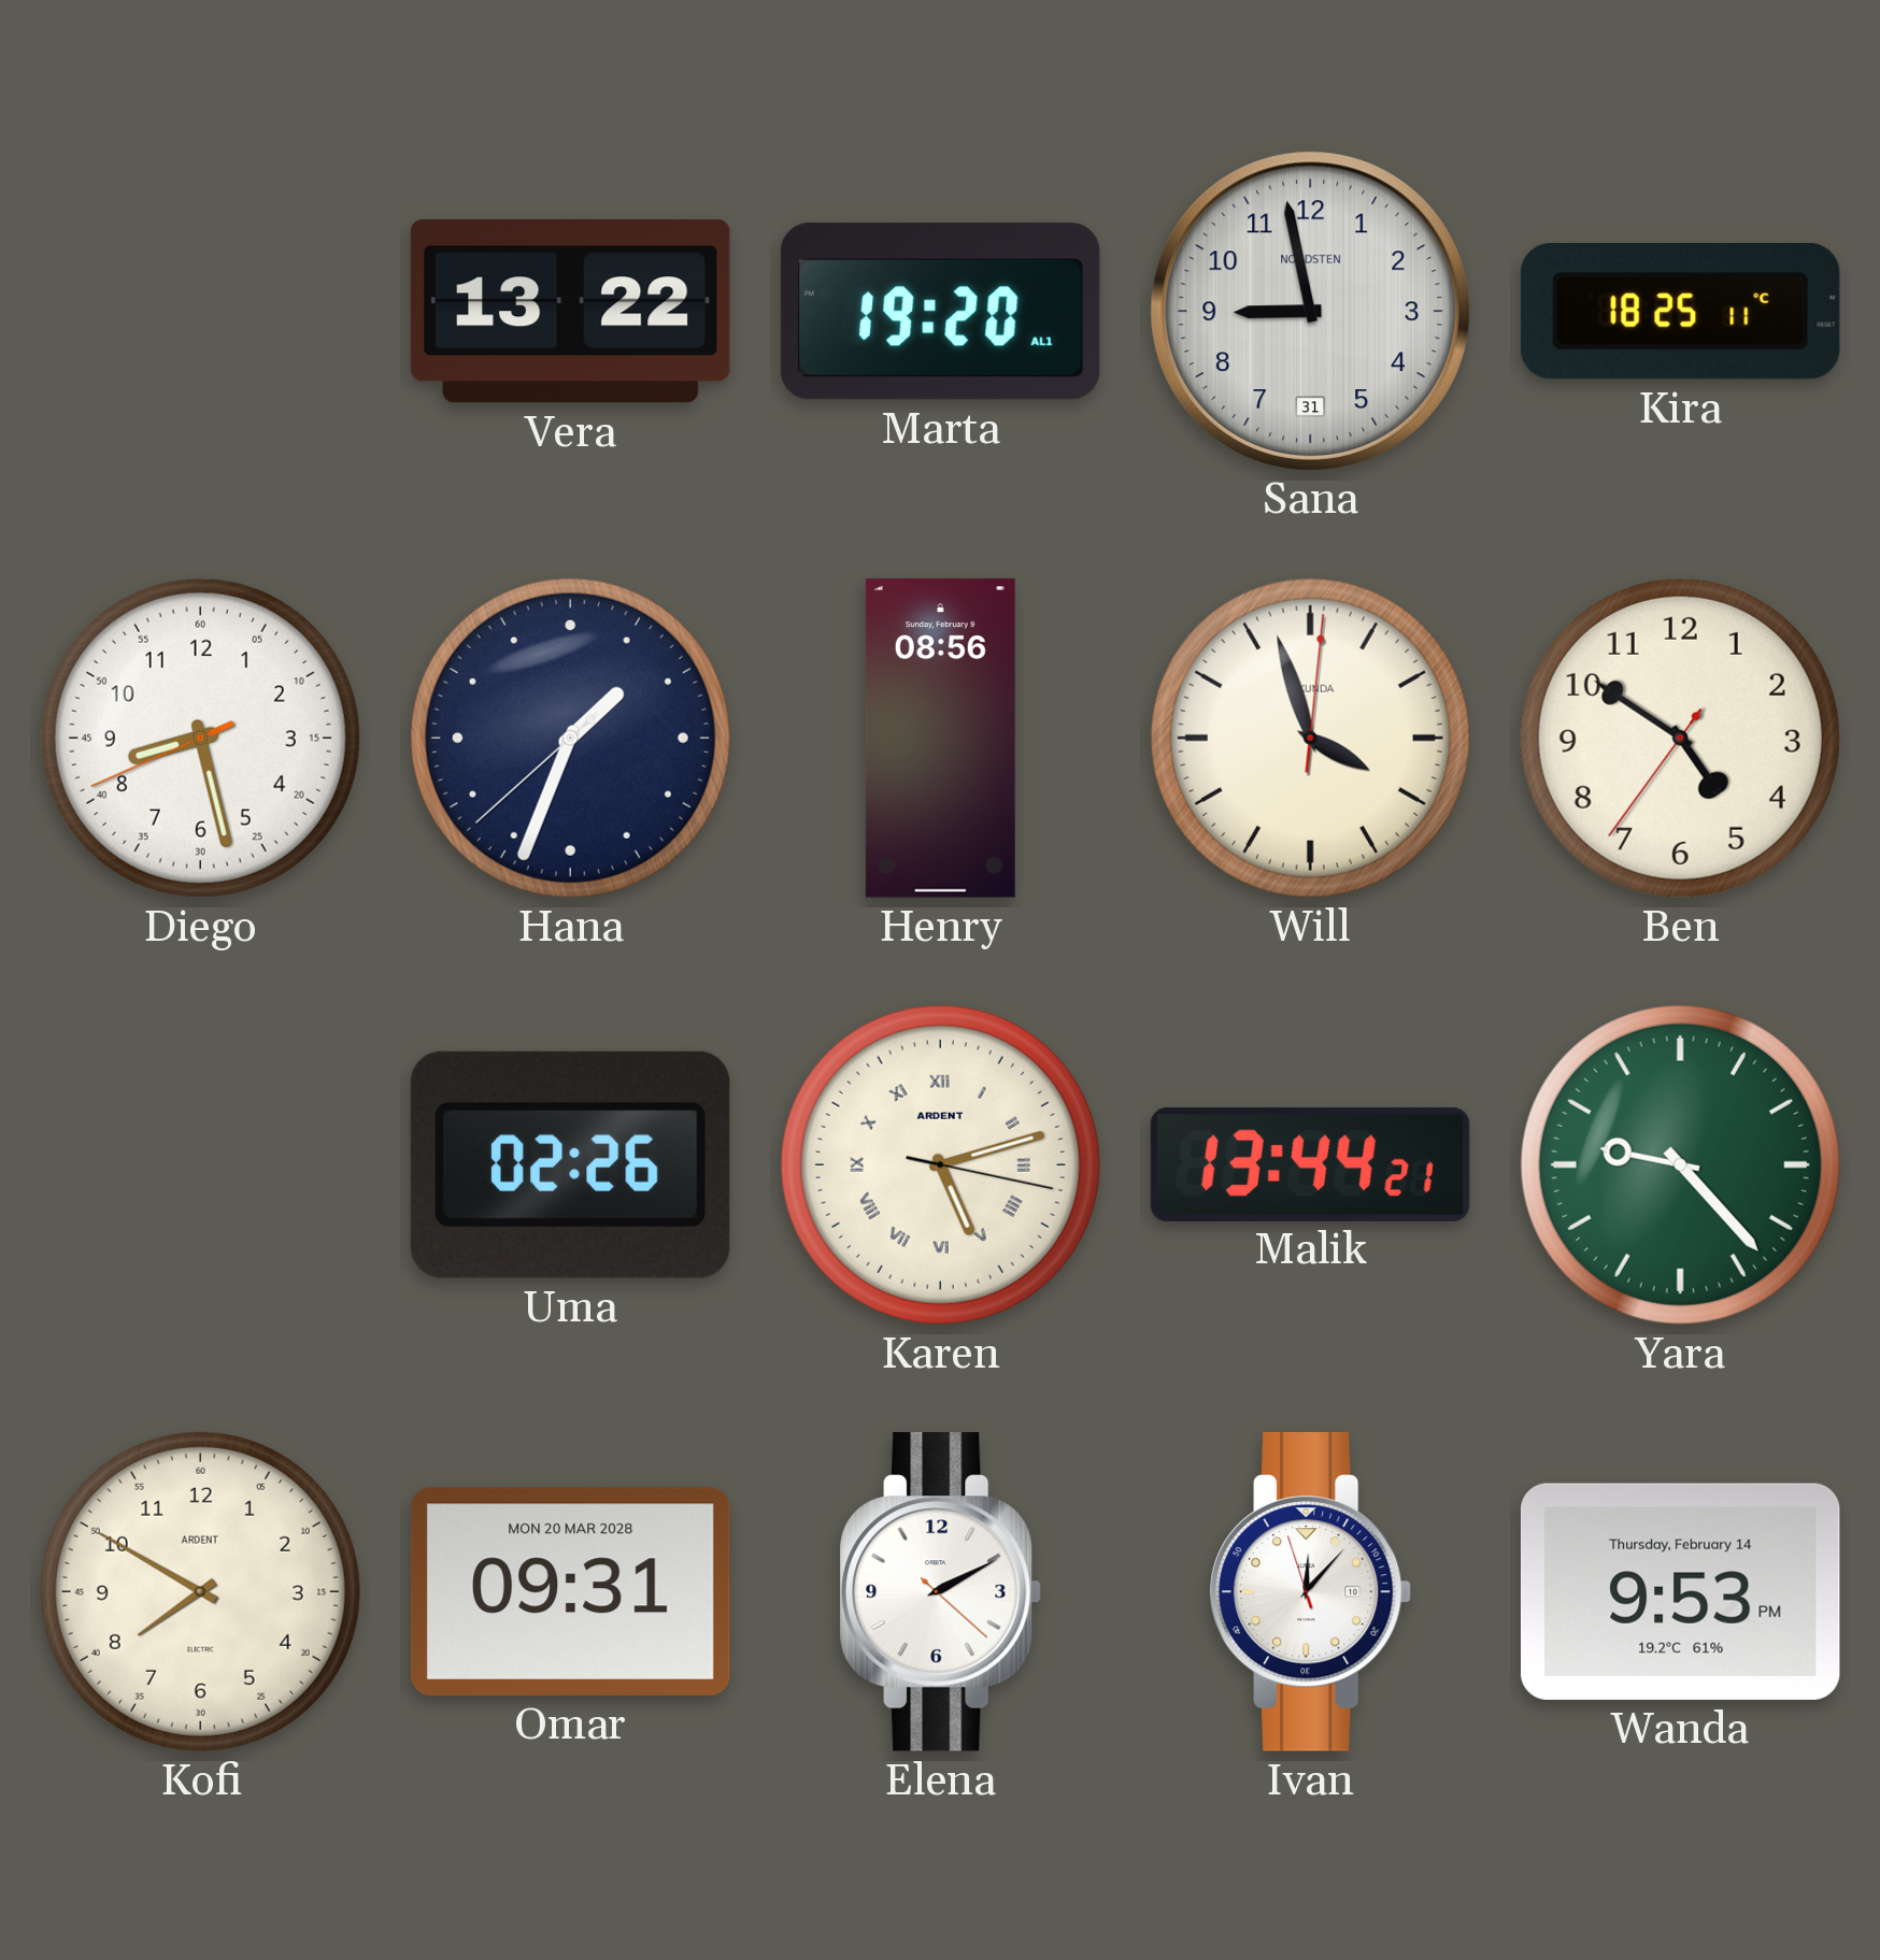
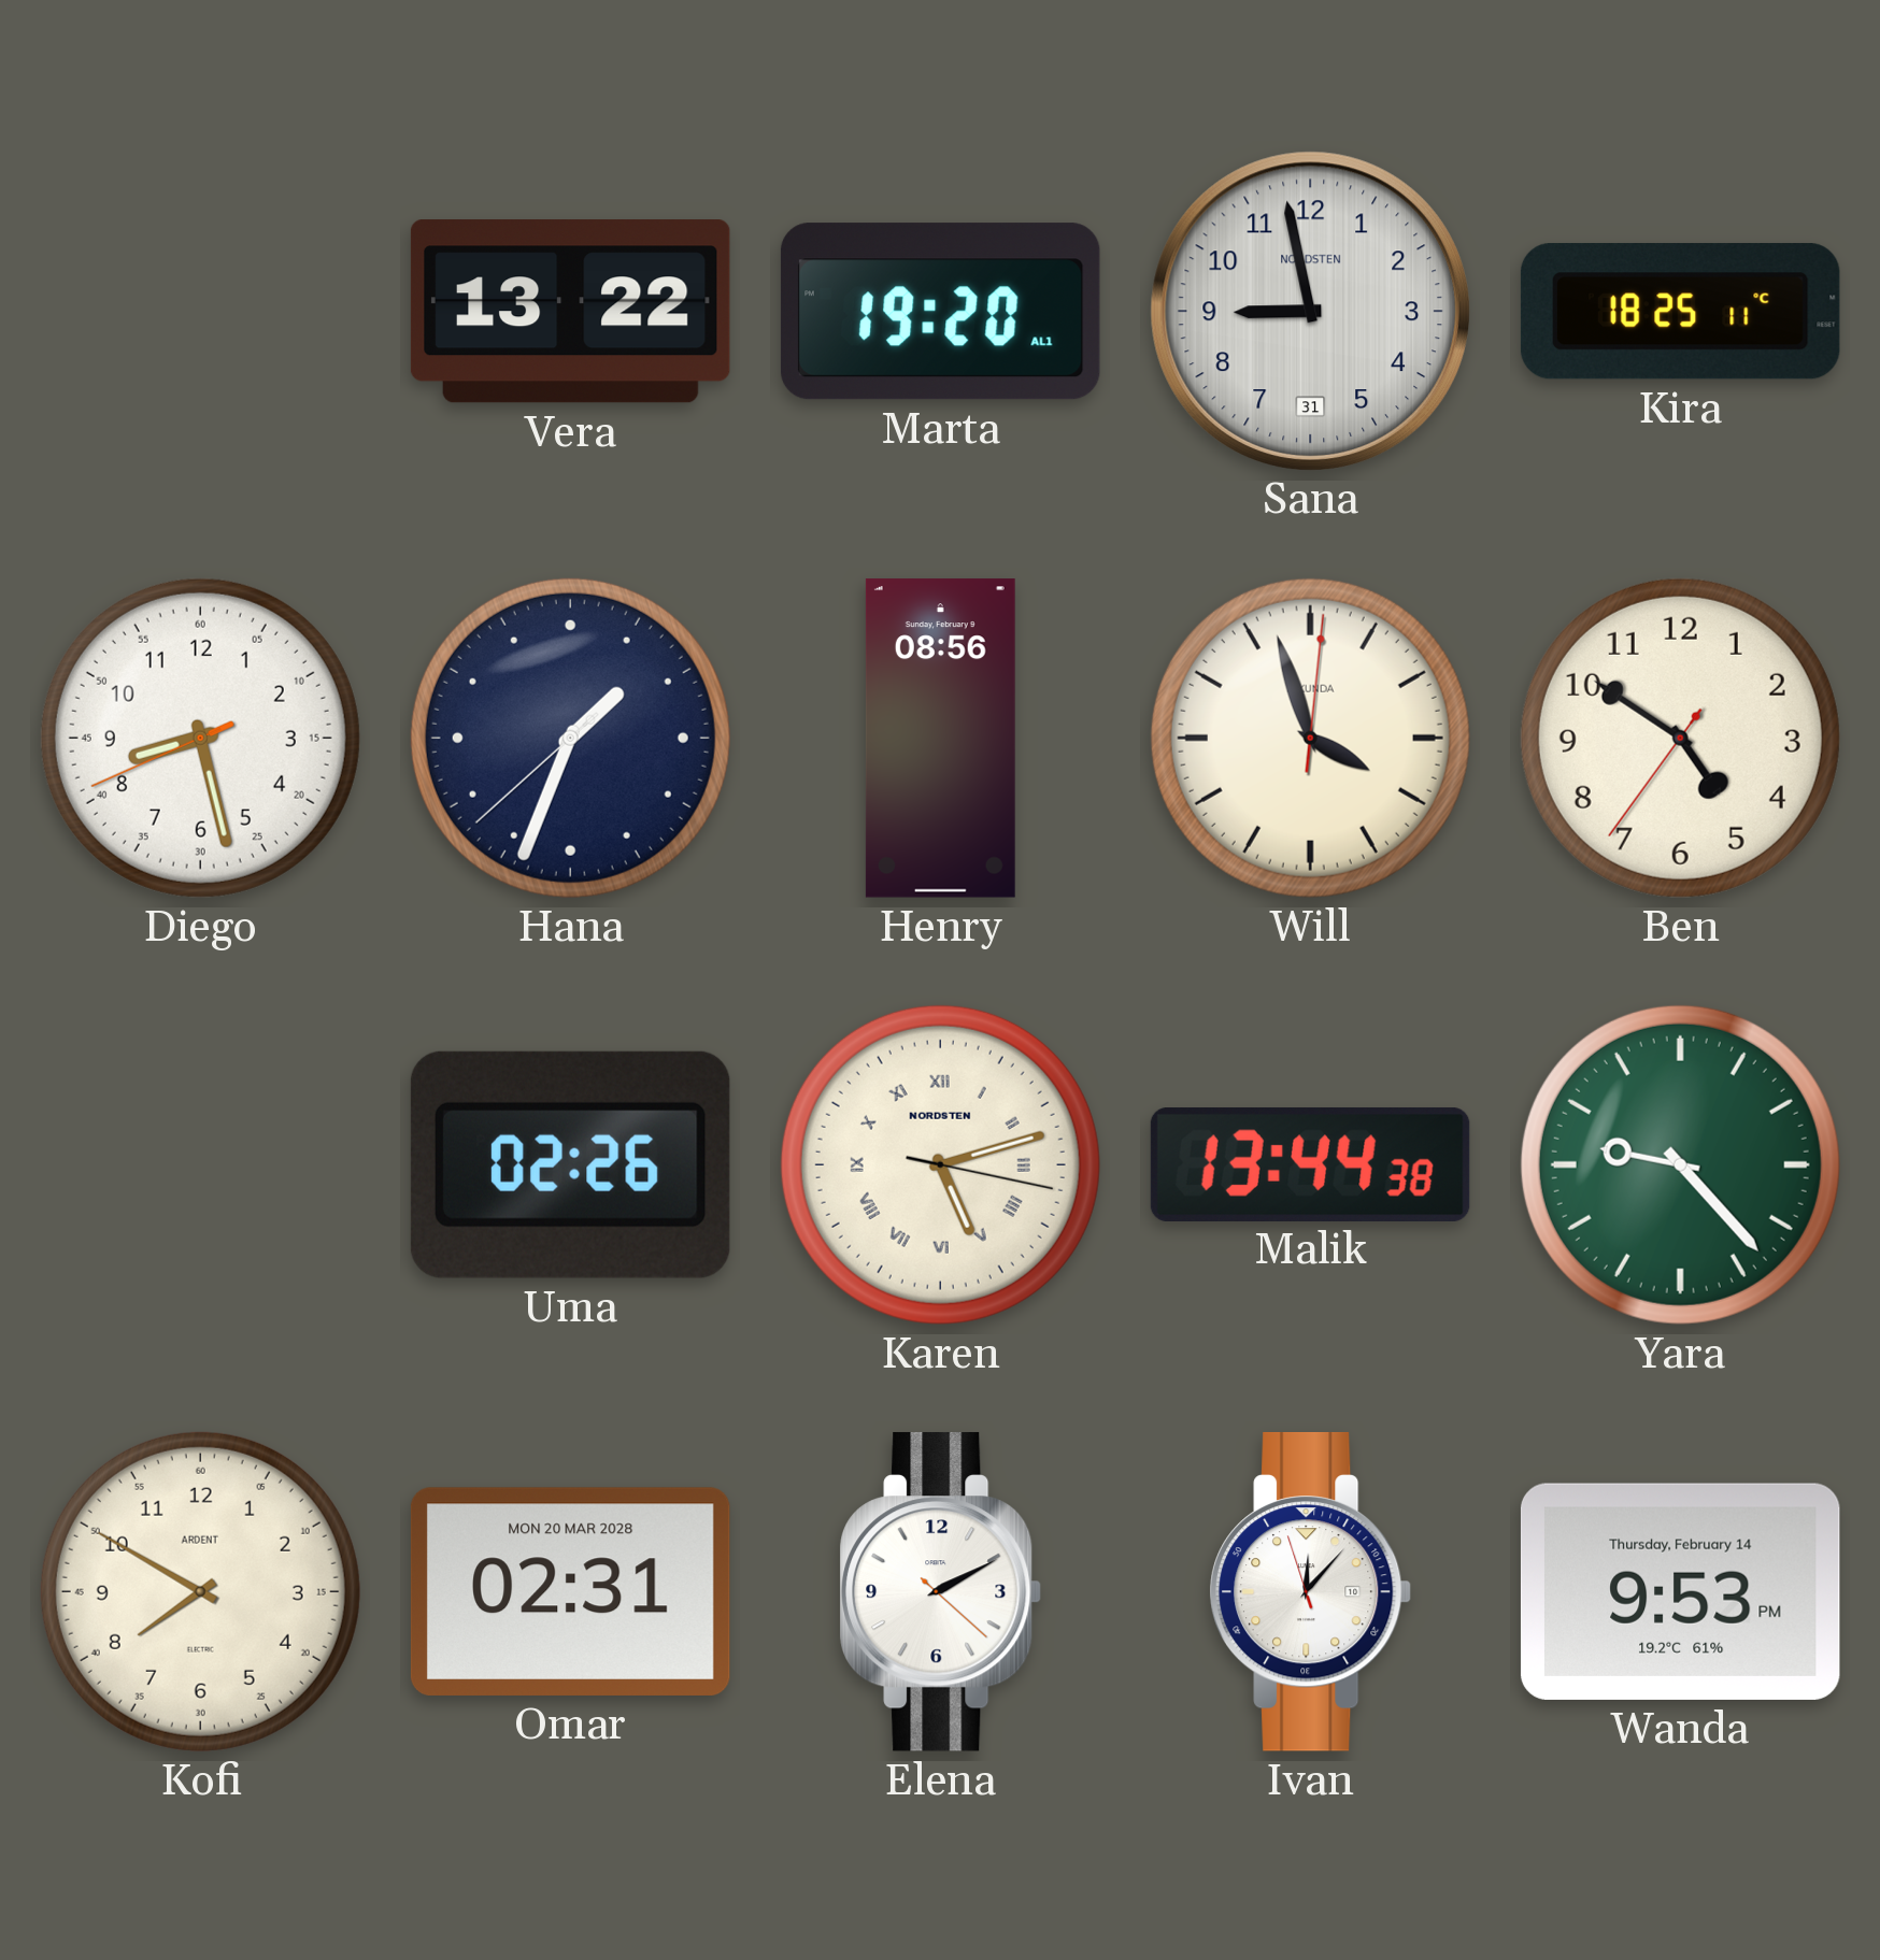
Karen brand: ARDENT -> NORDSTEN (940, 1164)
Malik: 13:44:21 -> 13:44:38 (1310, 1164)
Omar: 09:31 -> 02:31 (570, 1591)
